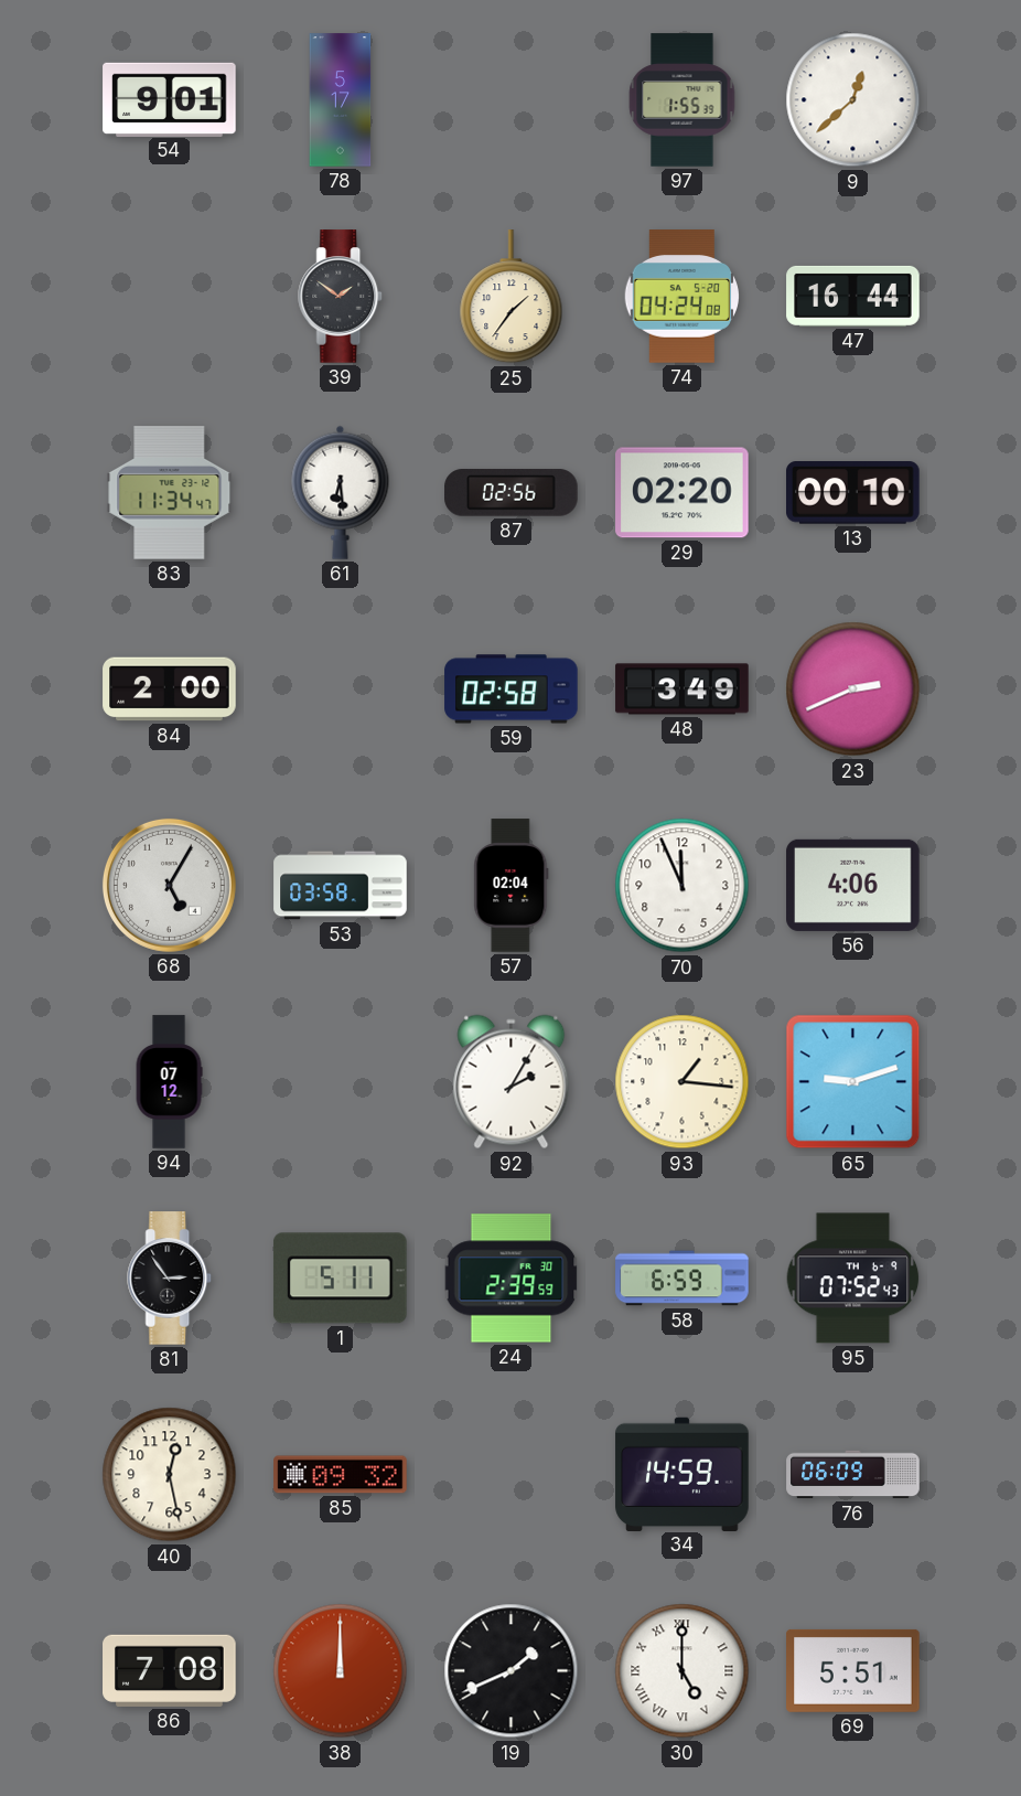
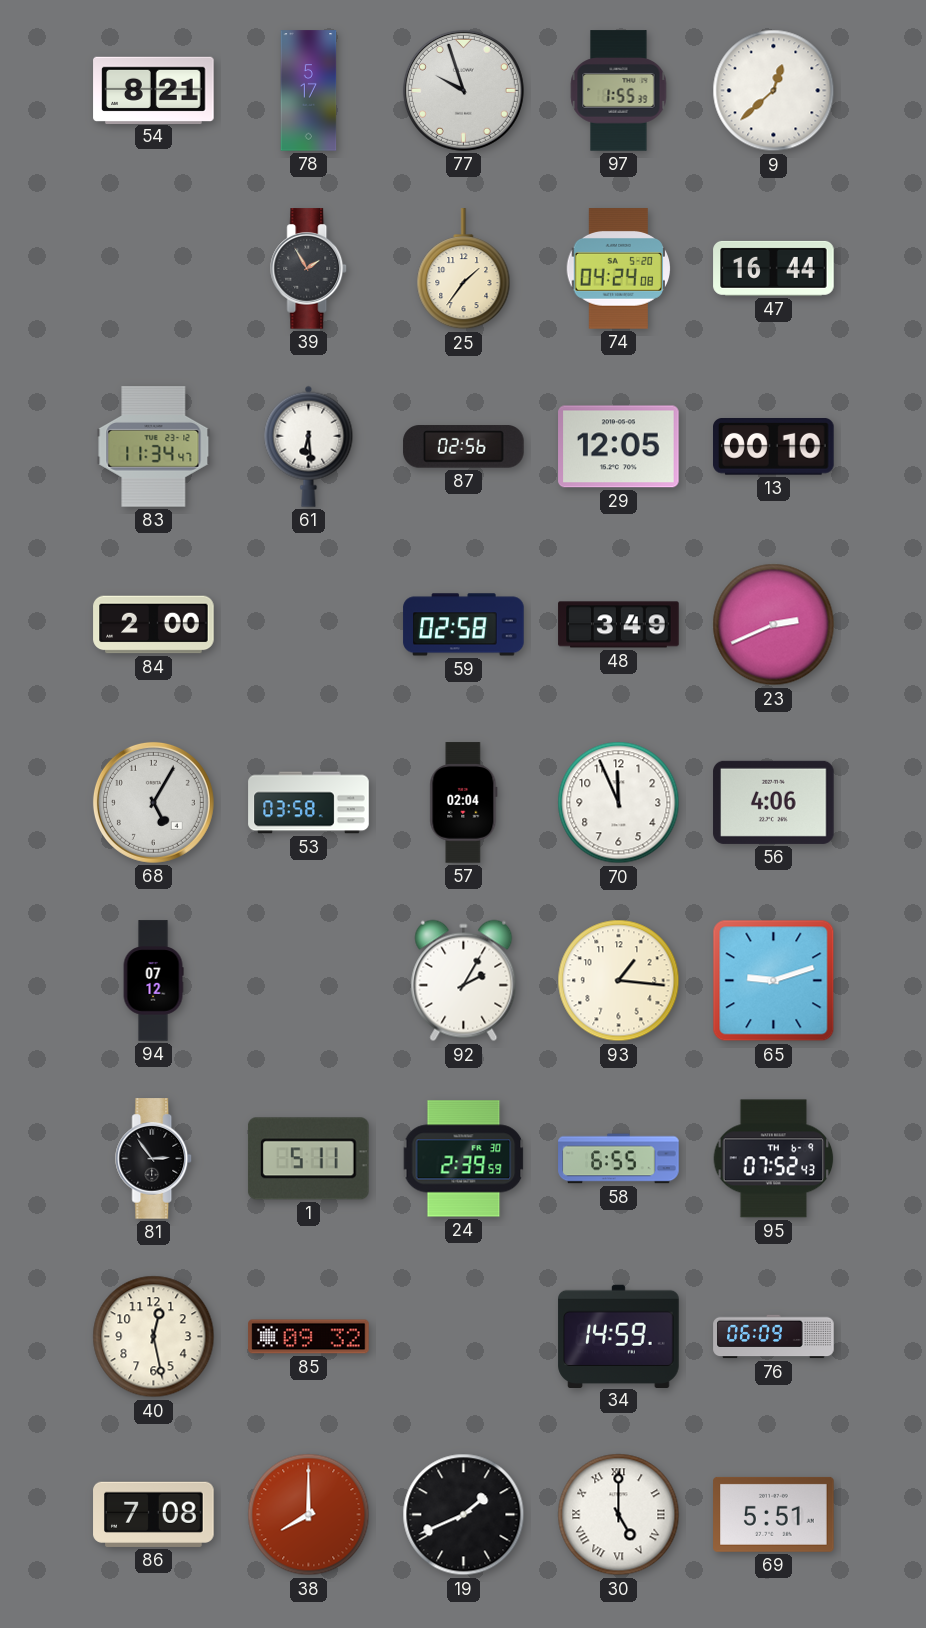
54: 9:01 -> 8:21 (154, 90)
77: none -> 9:57 (463, 90)
39: 1:51 -> 1:55 (309, 269)
29: 02:20 -> 12:05 (619, 447)
58: 6:59 -> 6:55 (619, 1159)
38: 12:00 -> 8:00 (309, 1515)
